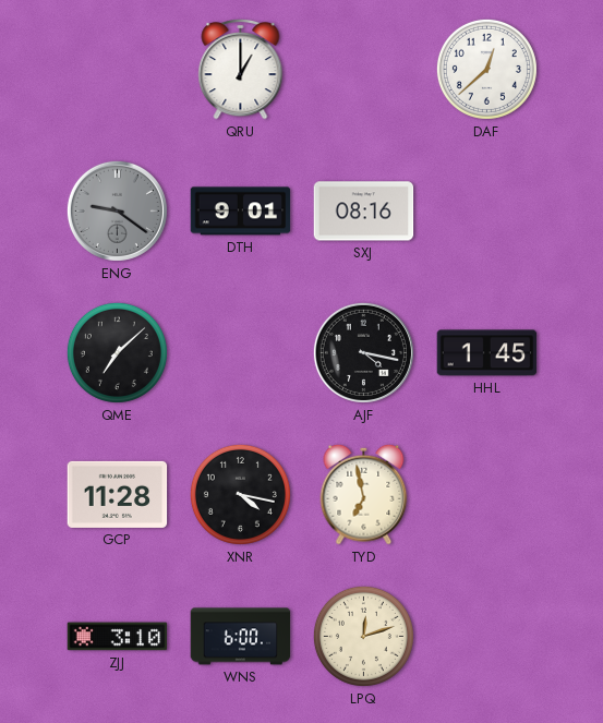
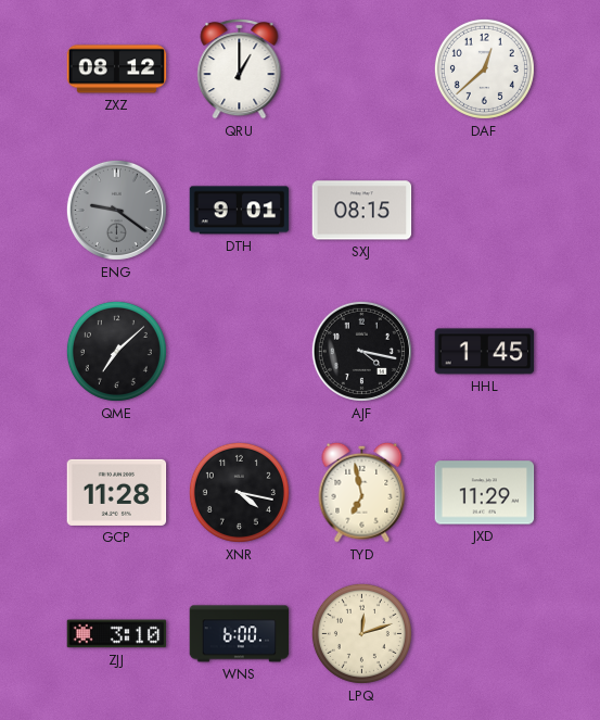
ZXZ: none -> 08:12 (117, 70)
SXJ: 08:16 -> 08:15 (362, 211)
JXD: none -> 11:29 (485, 493)
